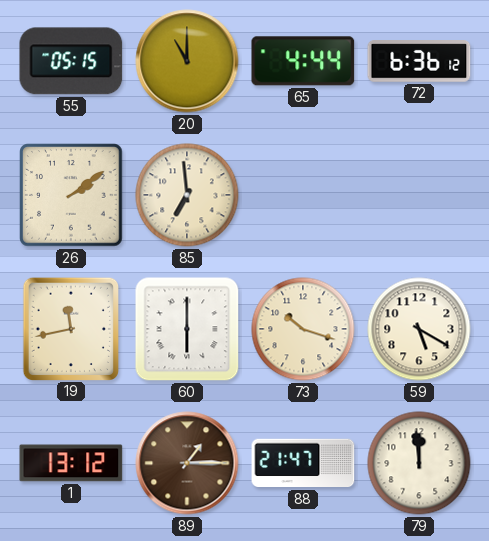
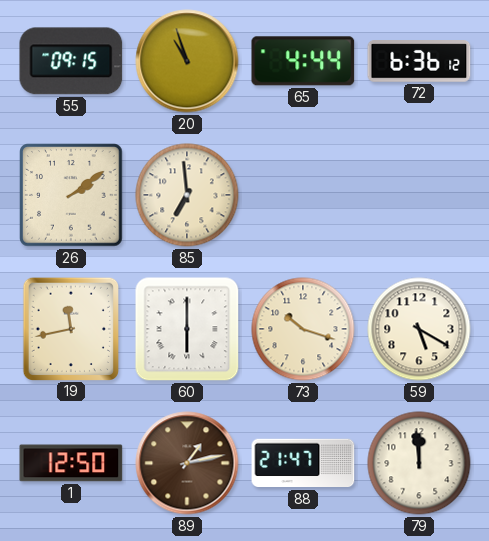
55: 05:15 -> 09:15 (71, 61)
20: 11:00 -> 10:57 (187, 61)
1: 13:12 -> 12:50 (71, 463)
89: 1:15 -> 1:13 (187, 463)
